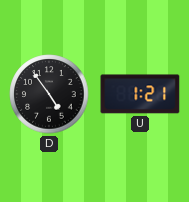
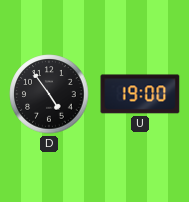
U: 1:21 -> 19:00 (140, 94)
